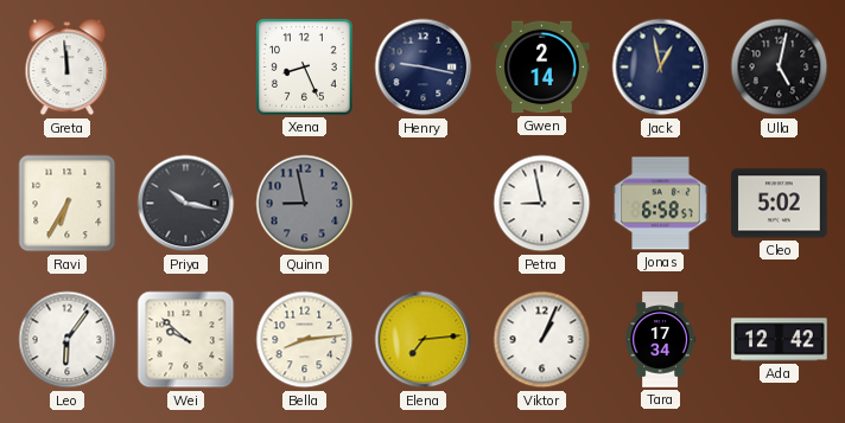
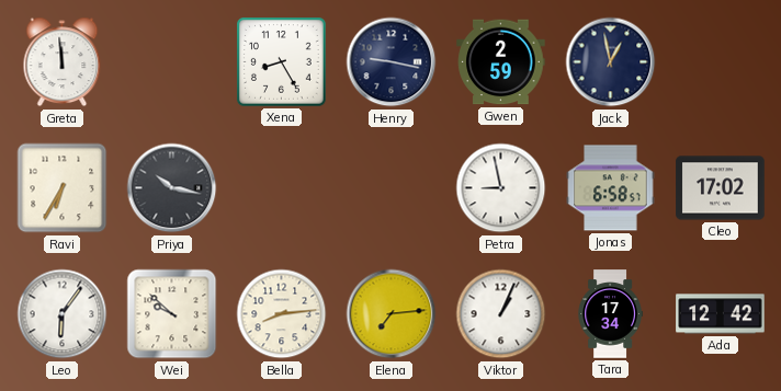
Xena: 8:26 -> 8:25 (282, 62)
Gwen: 2:14 -> 2:59 (501, 62)
Ulla: 5:02 -> none (780, 68)
Quinn: 8:58 -> none (305, 204)
Cleo: 5:02 -> 17:02 (721, 188)
